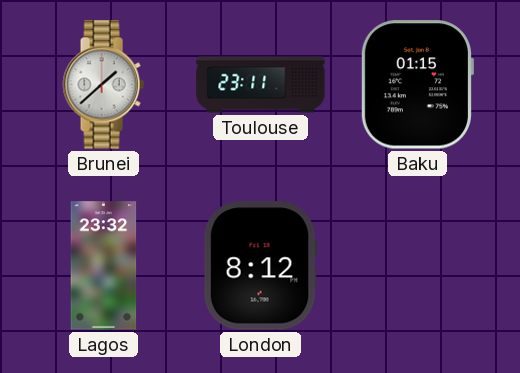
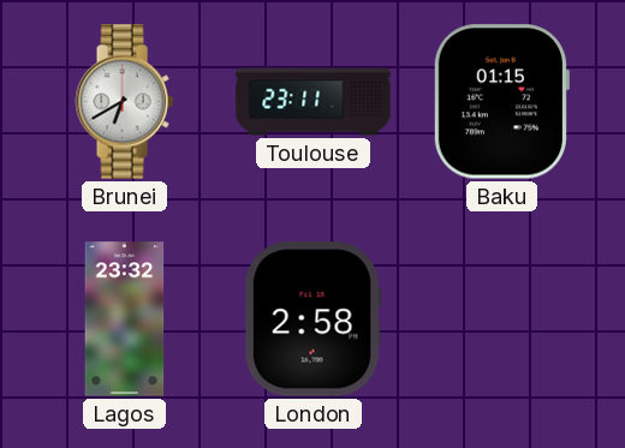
Brunei: 1:38 -> 6:40 (124, 102)
London: 8:12 -> 2:58 (312, 319)
